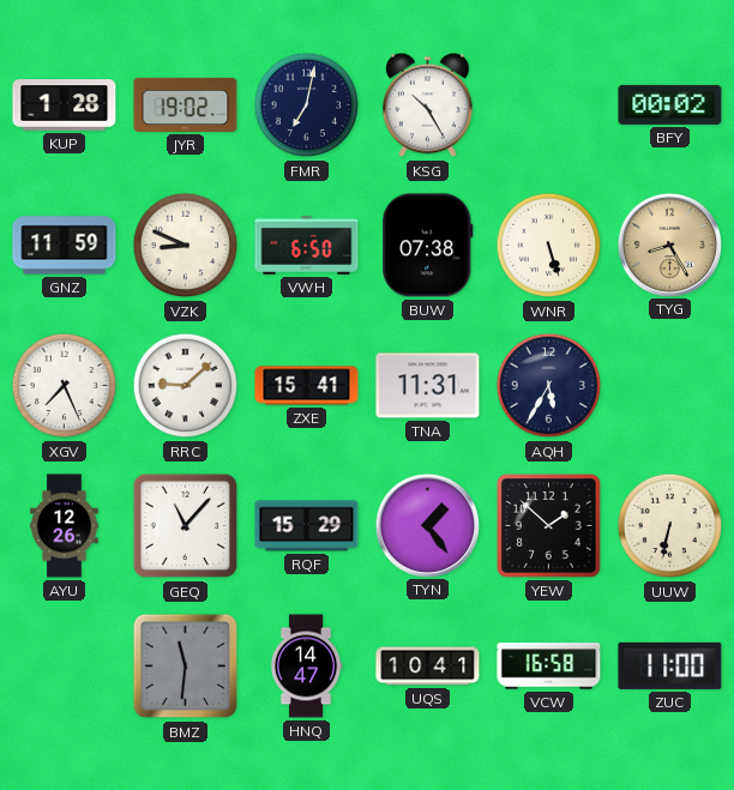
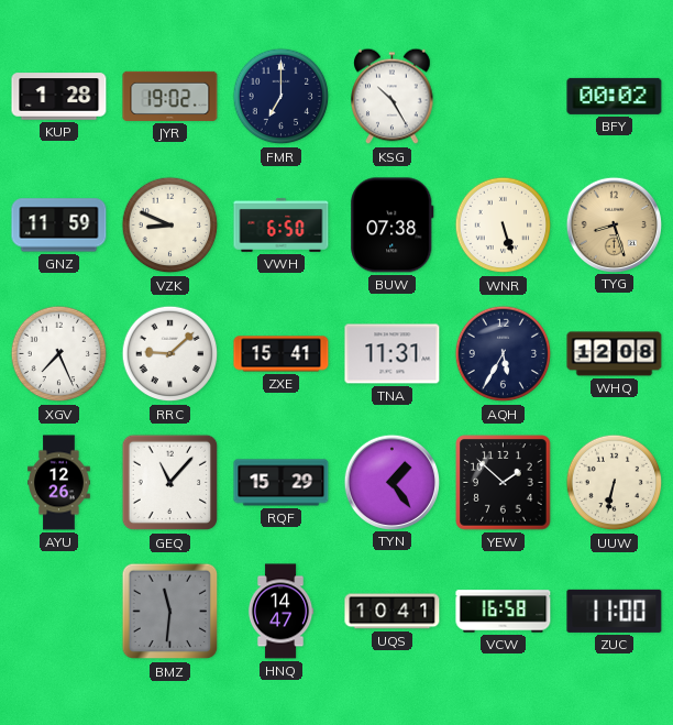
FMR: 7:02 -> 7:00 (282, 97)
TYG: 8:25 -> 8:27 (614, 224)
WHQ: none -> 12:08 (615, 354)
